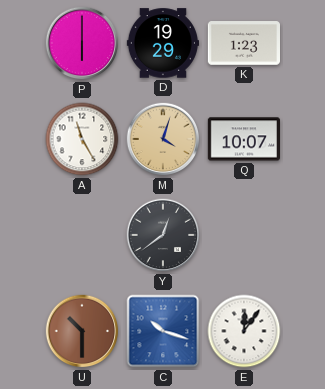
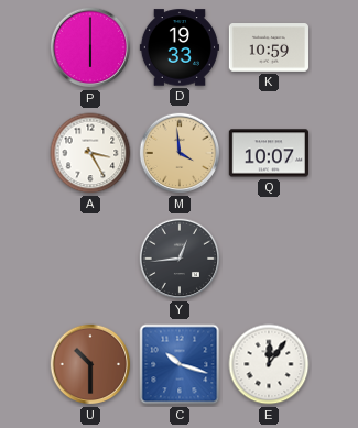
D: 19:29 -> 19:33 (178, 47)
K: 1:23 -> 10:59 (268, 47)
A: 11:25 -> 3:25 (90, 153)
M: 4:03 -> 3:59 (180, 153)
Y: 12:39 -> 12:44 (180, 259)
